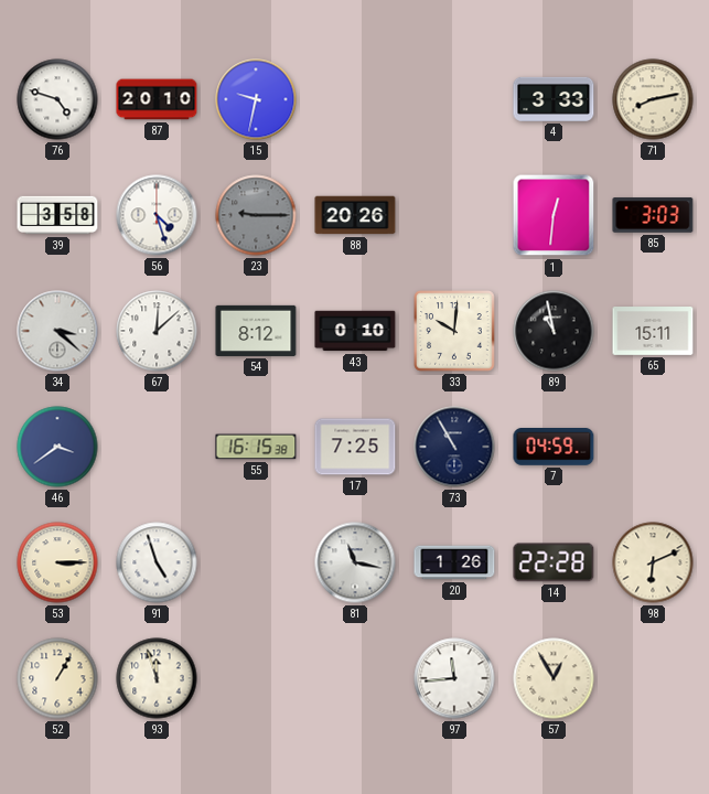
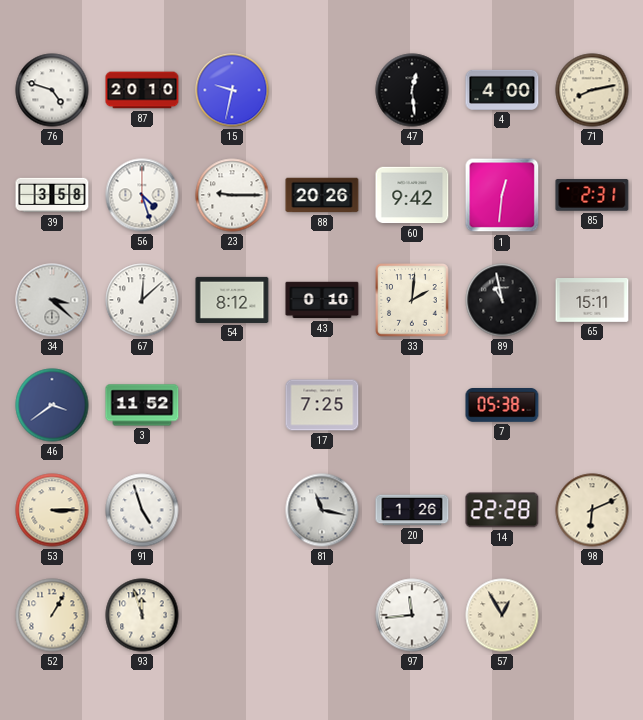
47: none -> 12:29 (412, 90)
4: 3:33 -> 4:00 (502, 90)
23 dial: grey -> white (232, 195)
60: none -> 9:42 (412, 195)
85: 3:03 -> 2:31 (592, 195)
33: 10:01 -> 2:01 (412, 300)
3: none -> 11:52 (142, 405)
55: 16:15 -> none (256, 447)
73: 10:55 -> none (454, 447)
7: 04:59 -> 05:38 (502, 406)
